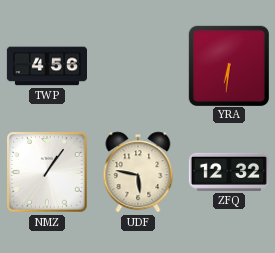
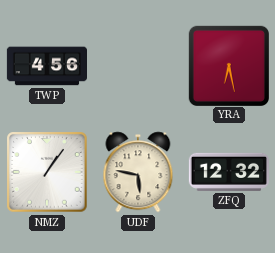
YRA: 6:31 -> 6:28 (228, 65)
